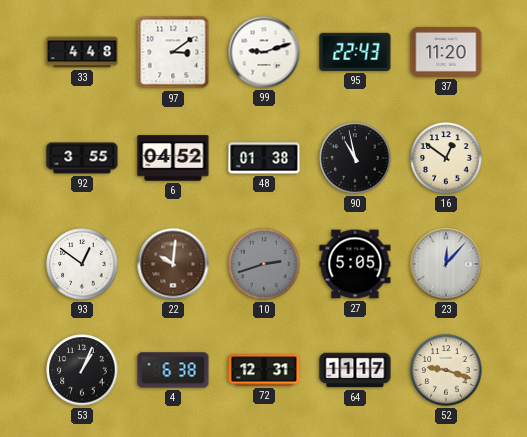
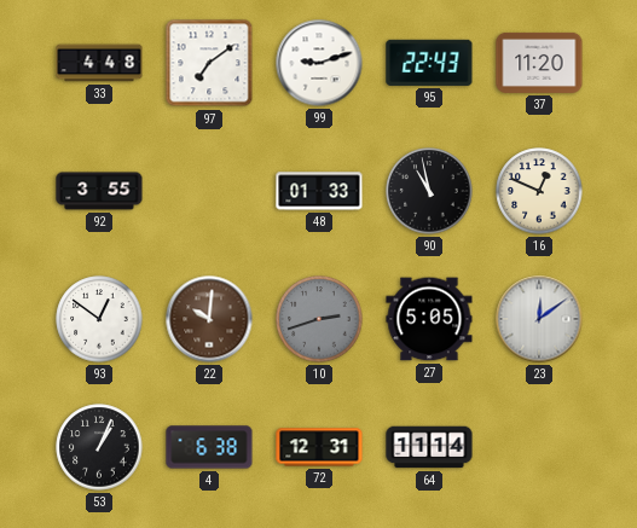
97: 3:09 -> 7:09 (209, 63)
6: 04:52 -> none (173, 158)
48: 01:38 -> 01:33 (319, 191)
16: 12:51 -> 12:49 (539, 191)
23: 12:07 -> 12:09 (539, 319)
64: 11:17 -> 11:14 (429, 447)
52: 9:18 -> none (446, 370)
